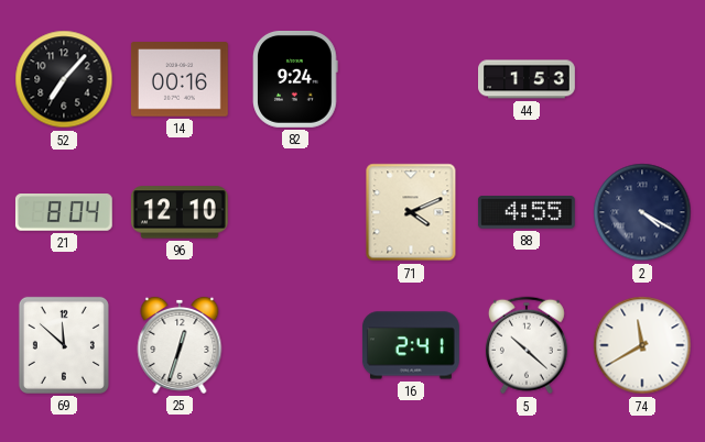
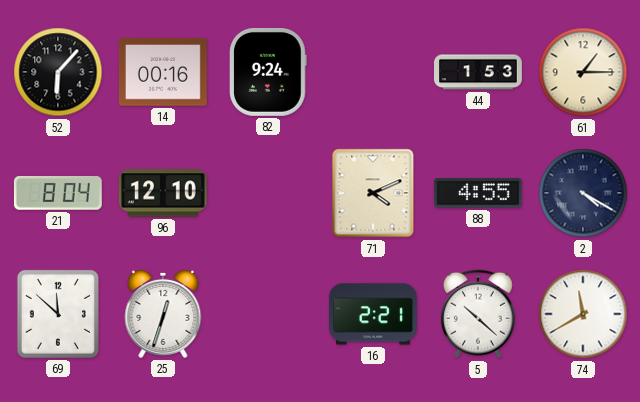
52: 7:07 -> 6:07 (58, 72)
61: none -> 1:15 (583, 72)
16: 2:41 -> 2:21 (373, 314)
